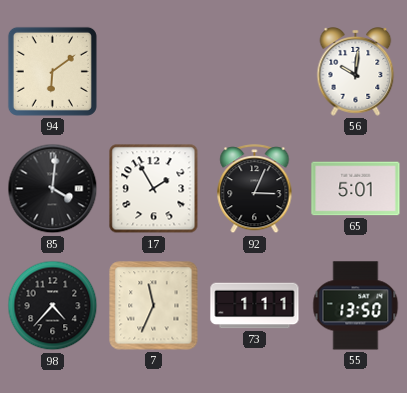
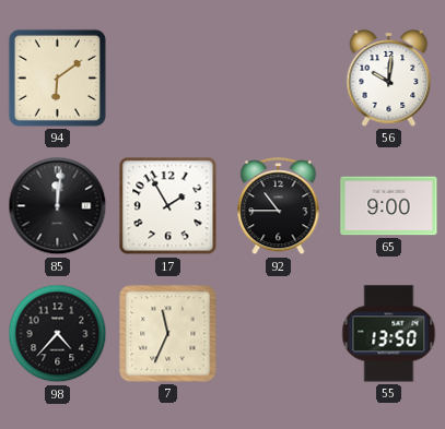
85: 4:01 -> 12:01 (58, 206)
92: 3:04 -> 10:45 (279, 206)
65: 5:01 -> 9:00 (389, 206)
73: 1:11 -> none (255, 306)
